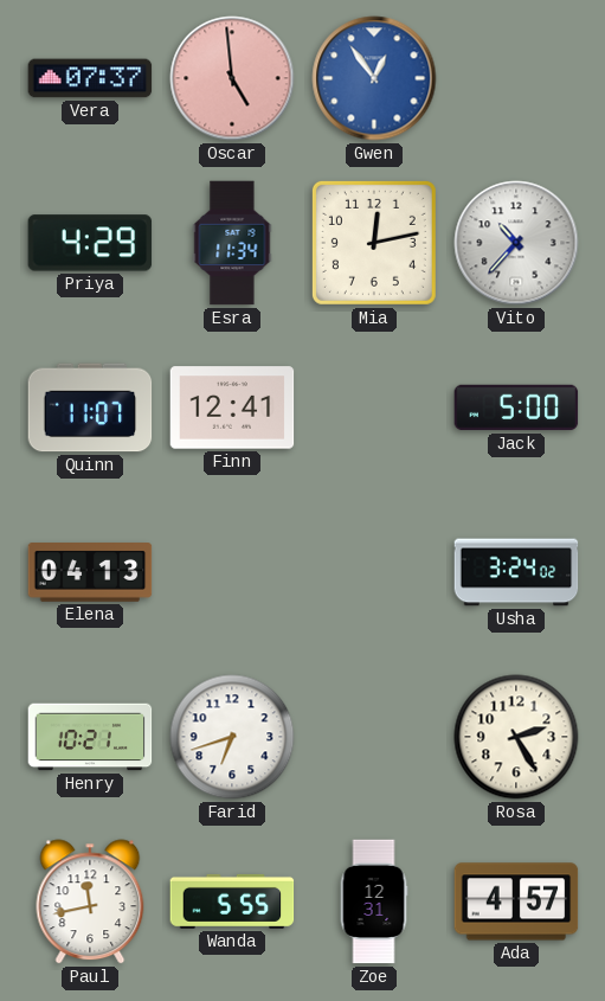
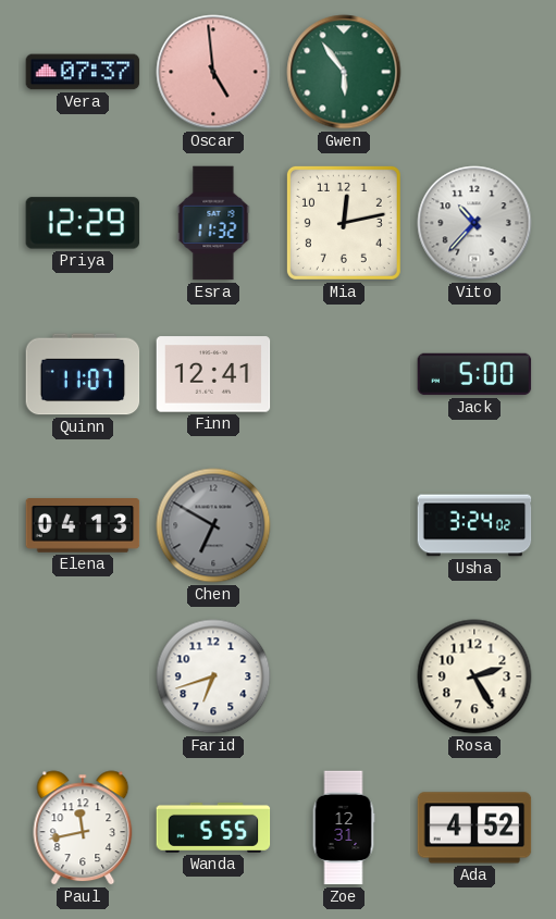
Gwen: 12:54 -> 5:54 (344, 72)
Gwen dial: blue -> green (344, 72)
Priya: 4:29 -> 12:29 (83, 223)
Esra: 11:34 -> 11:32 (213, 223)
Chen: none -> 6:50 (213, 525)
Henry: 10:21 -> none (90, 737)
Ada: 4:57 -> 4:52 (474, 828)
